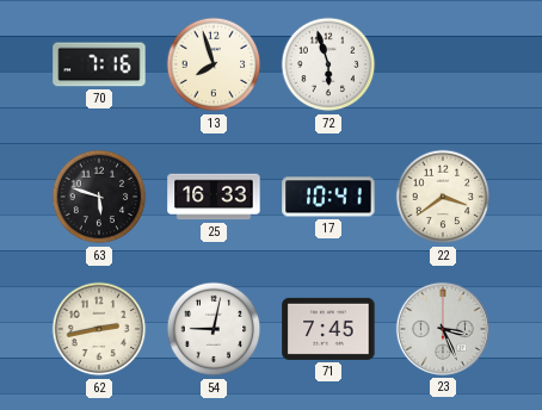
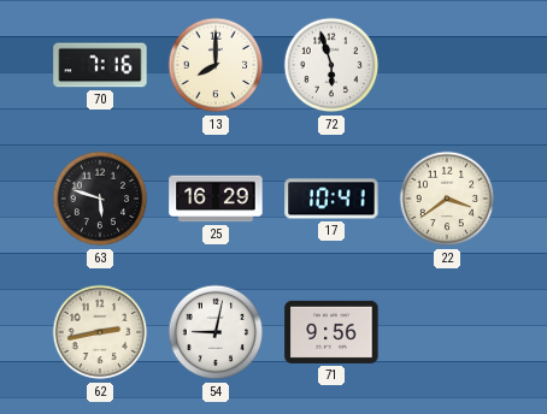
13: 7:57 -> 8:00 (216, 65)
25: 16:33 -> 16:29 (216, 199)
71: 7:45 -> 9:56 (331, 332)
23: 3:26 -> none (443, 329)
